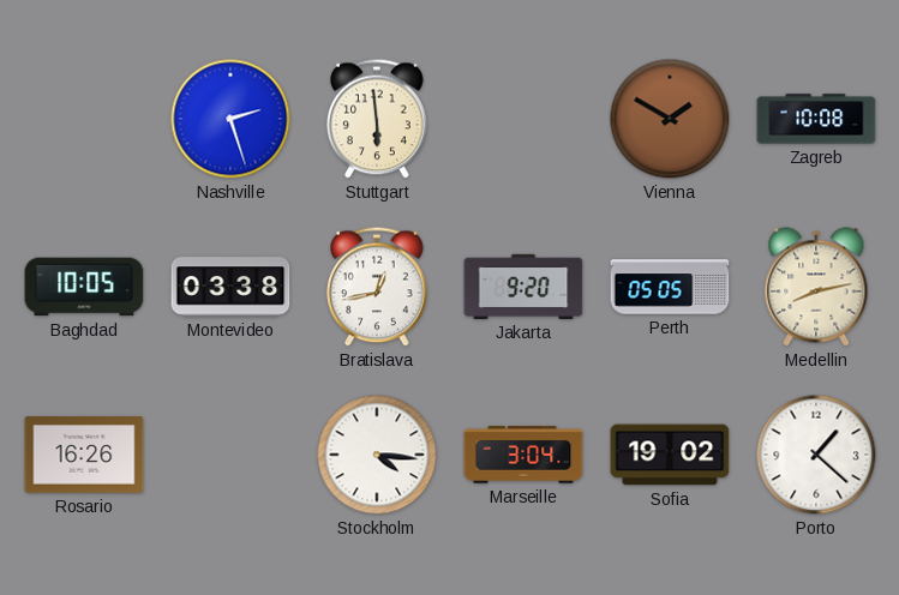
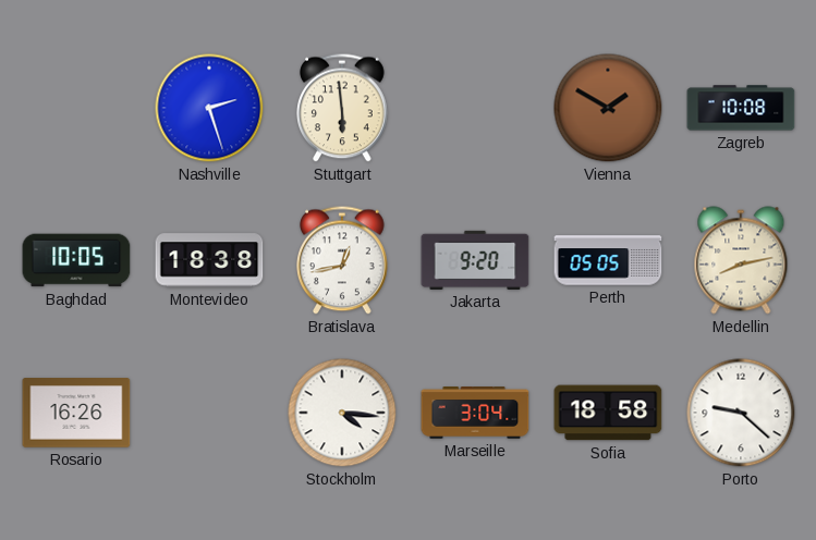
Montevideo: 03:38 -> 18:38 (209, 260)
Sofia: 19:02 -> 18:58 (608, 413)
Porto: 1:22 -> 9:22 (741, 413)
